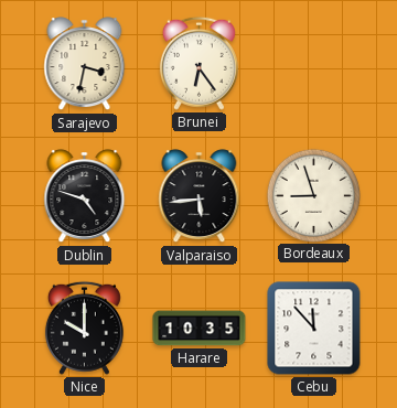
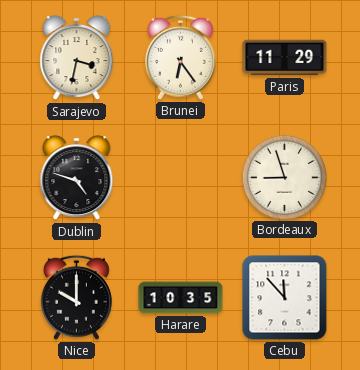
Paris: none -> 11:29 (285, 58)
Valparaiso: 5:44 -> none (200, 196)
